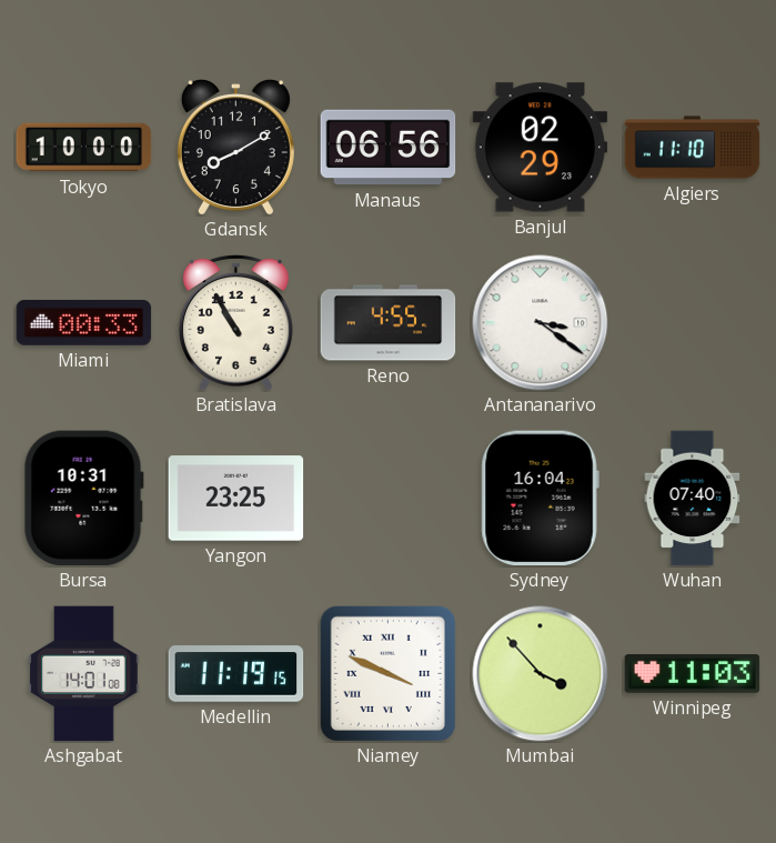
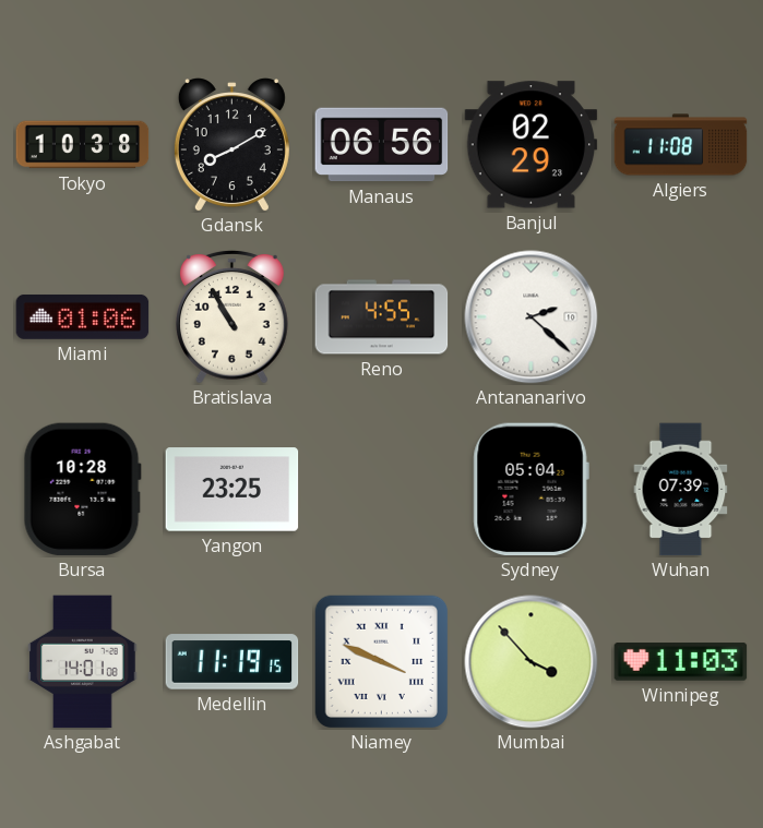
Tokyo: 10:00 -> 10:38 (83, 145)
Algiers: 11:10 -> 11:08 (681, 145)
Miami: 00:33 -> 01:06 (83, 316)
Antananarivo: 3:21 -> 2:22 (532, 317)
Bursa: 10:31 -> 10:28 (82, 490)
Sydney: 16:04 -> 05:04 (530, 490)
Wuhan: 07:40 -> 07:39 (681, 490)
